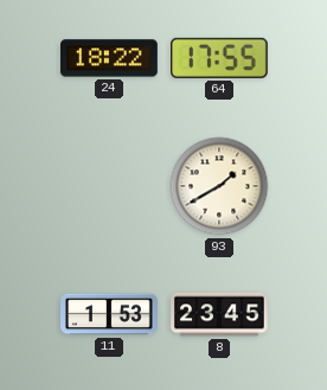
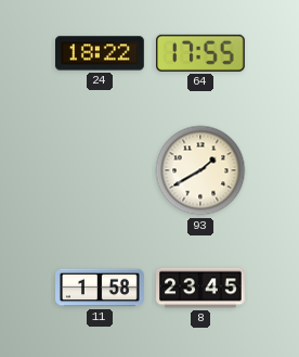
11: 1:53 -> 1:58 (100, 288)
